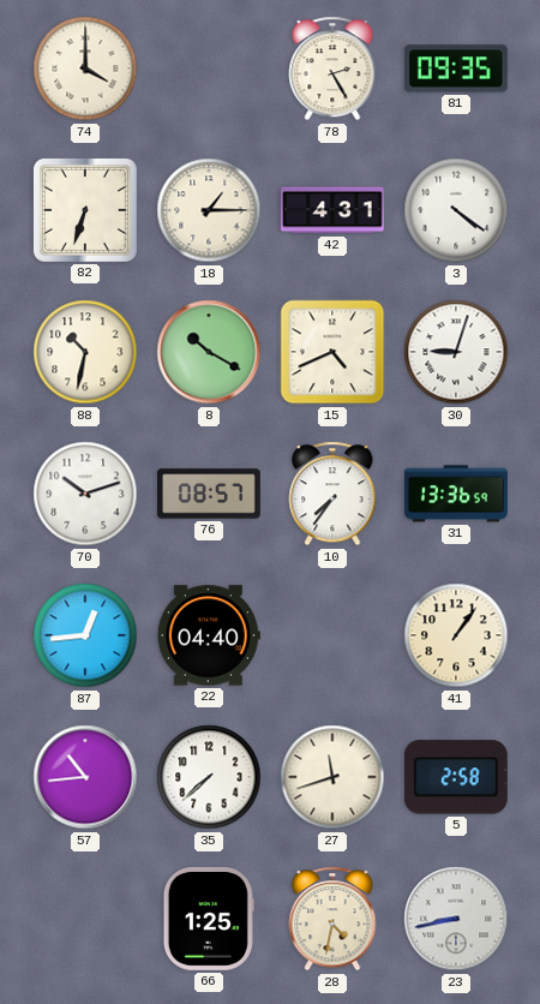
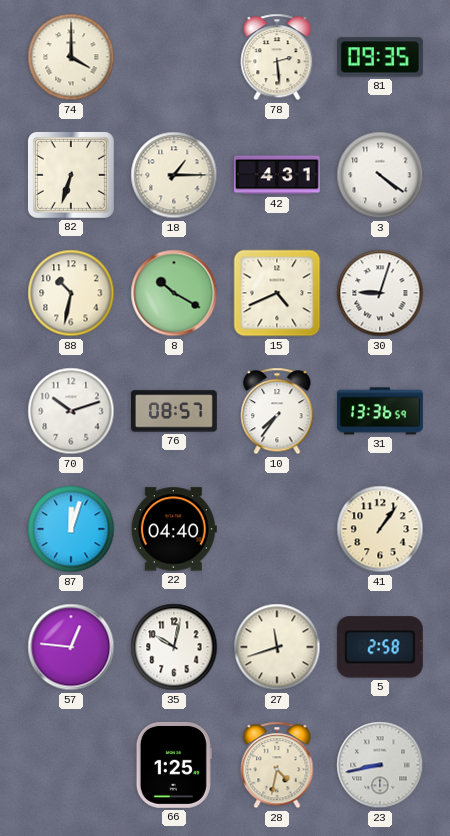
78: 2:25 -> 2:29 (277, 57)
87: 12:44 -> 12:03 (71, 529)
57: 10:44 -> 12:46 (71, 647)
35: 7:38 -> 10:02 (174, 647)
